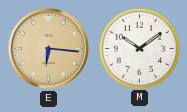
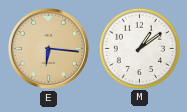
M: 10:09 -> 1:09 (139, 48)
